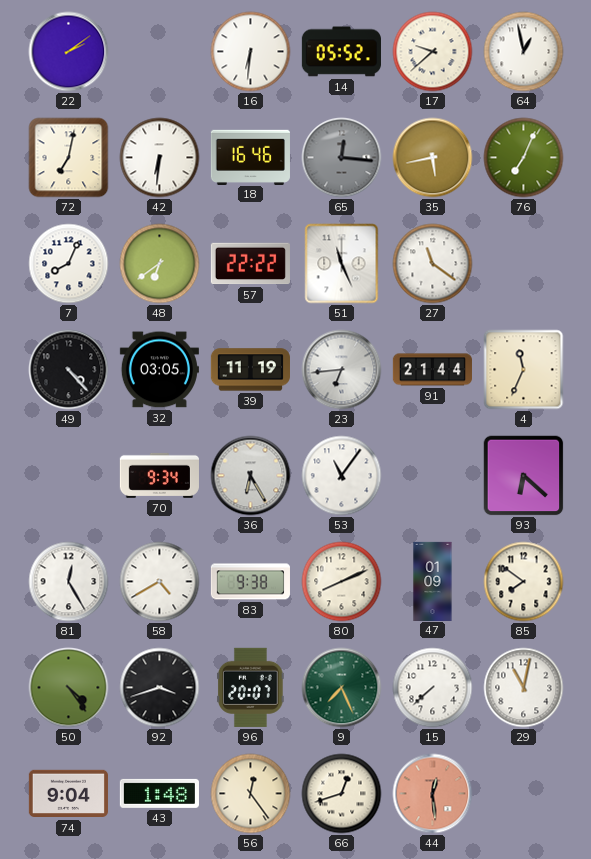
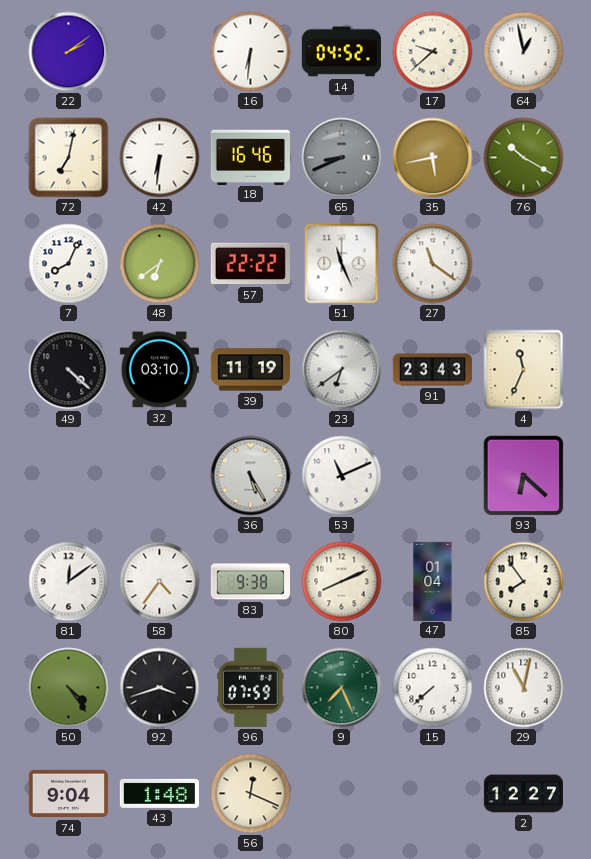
14: 05:52 -> 04:52 (341, 52)
65: 12:16 -> 8:41 (342, 158)
76: 7:04 -> 10:20 (524, 158)
49: 4:23 -> 4:22 (69, 370)
32: 03:05 -> 03:10 (159, 370)
23: 6:44 -> 6:39 (342, 370)
91: 21:44 -> 23:43 (432, 370)
70: 9:34 -> none (159, 475)
36: 6:25 -> 5:25 (251, 476)
53: 11:06 -> 11:11 (342, 476)
81: 12:25 -> 12:09 (69, 582)
58: 4:40 -> 4:36 (160, 582)
47: 01:09 -> 01:04 (433, 581)
85: 7:51 -> 7:54 (524, 582)
96: 20:07 -> 07:59 (251, 687)
56: 12:24 -> 12:19 (251, 794)
66: 12:42 -> none (342, 794)
44: 12:29 -> none (433, 794)
2: none -> 12:27 (523, 794)
